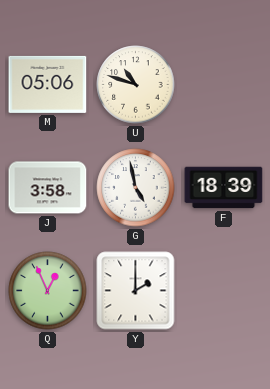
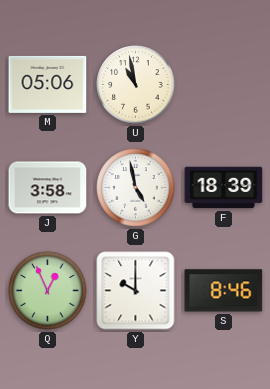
U: 10:48 -> 10:58 (136, 85)
Y: 2:00 -> 10:00 (136, 291)
S: none -> 8:46 (224, 291)
